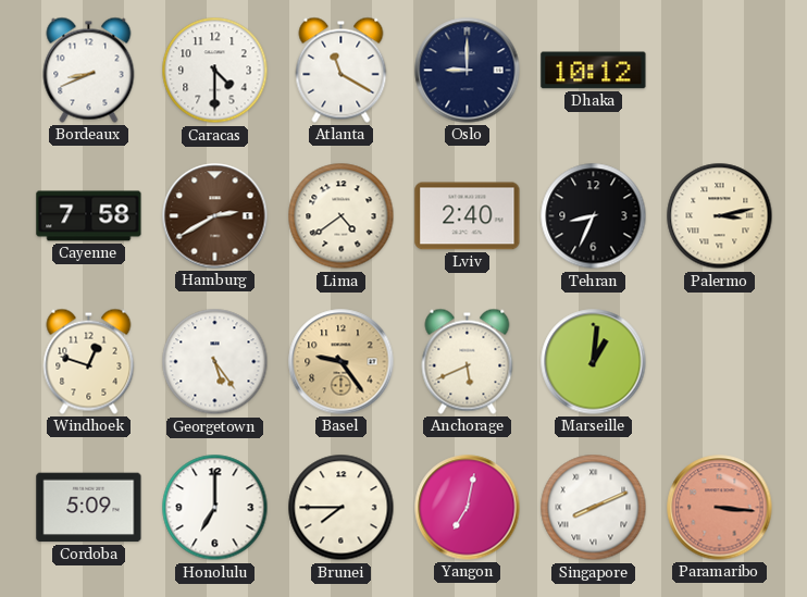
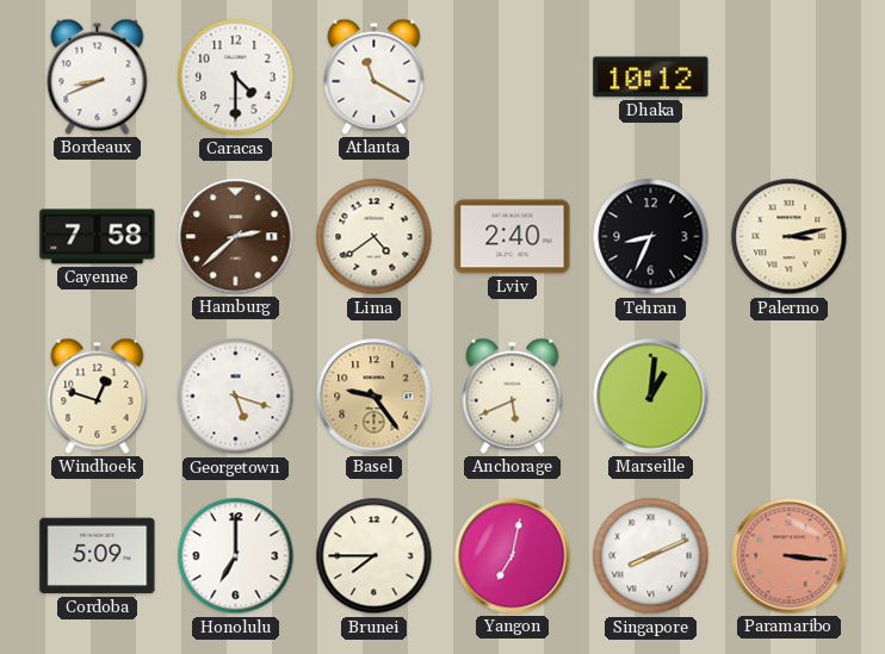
Oslo: 9:00 -> none (468, 71)
Hamburg: 2:40 -> 2:38 (236, 237)
Georgetown: 5:24 -> 5:18 (236, 397)
